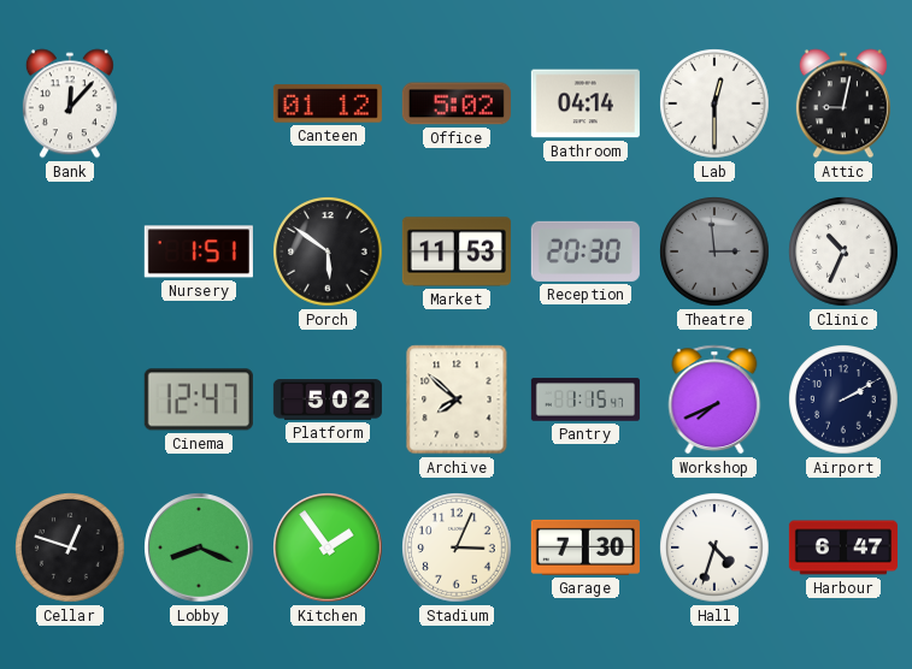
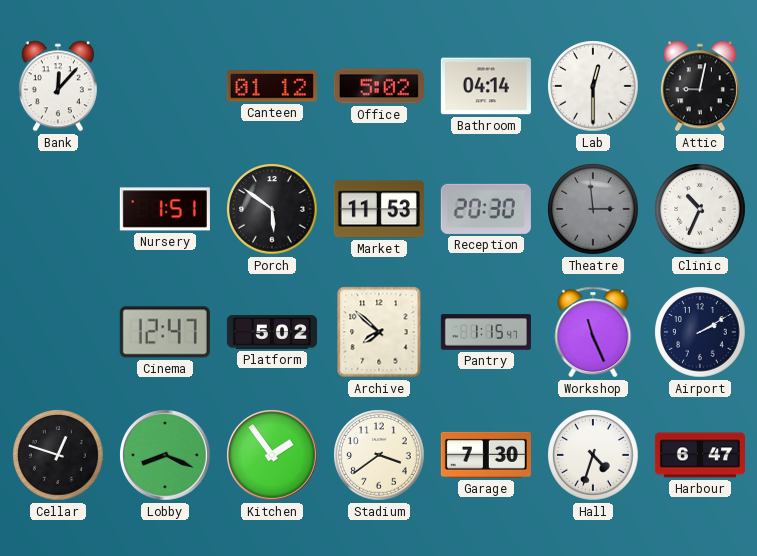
Workshop: 7:41 -> 11:26 (593, 332)
Stadium: 3:04 -> 3:39 (379, 455)
